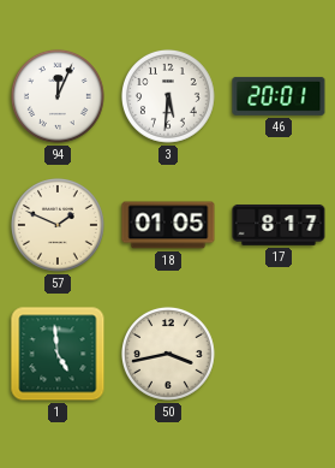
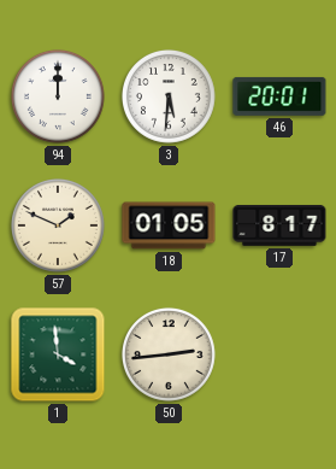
94: 12:04 -> 12:00 (58, 96)
1: 4:59 -> 3:59 (58, 354)
50: 3:43 -> 2:44 (169, 354)
